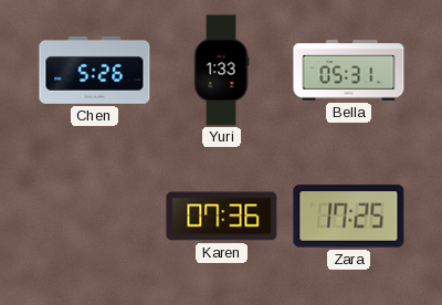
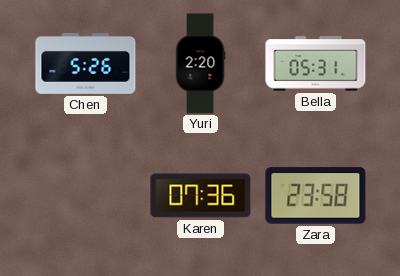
Yuri: 1:33 -> 2:20 (200, 64)
Zara: 17:25 -> 23:58 (316, 196)
